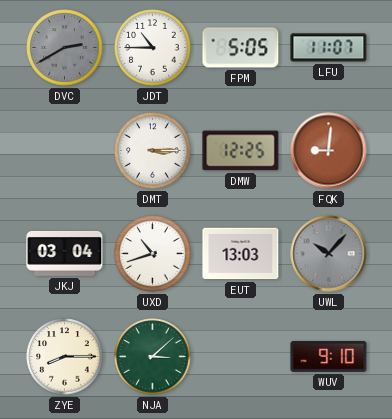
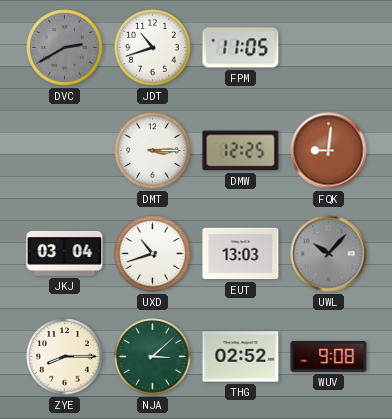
JDT: 10:45 -> 10:42 (153, 48)
FPM: 5:05 -> 11:05 (241, 48)
LFU: 11:07 -> none (329, 48)
THG: none -> 02:52 (241, 357)
WUV: 9:10 -> 9:08 (329, 356)
